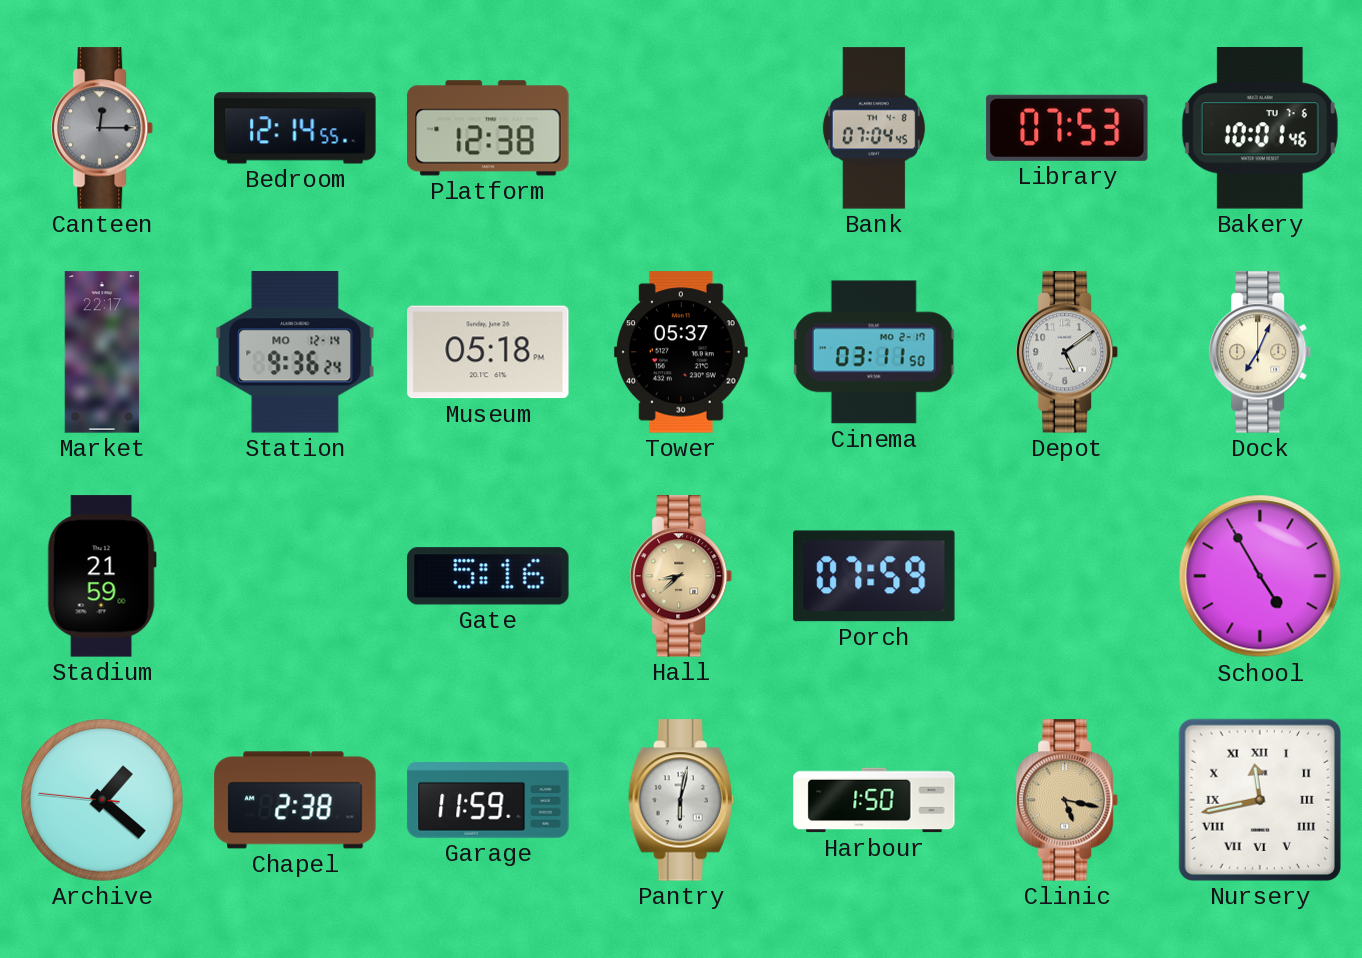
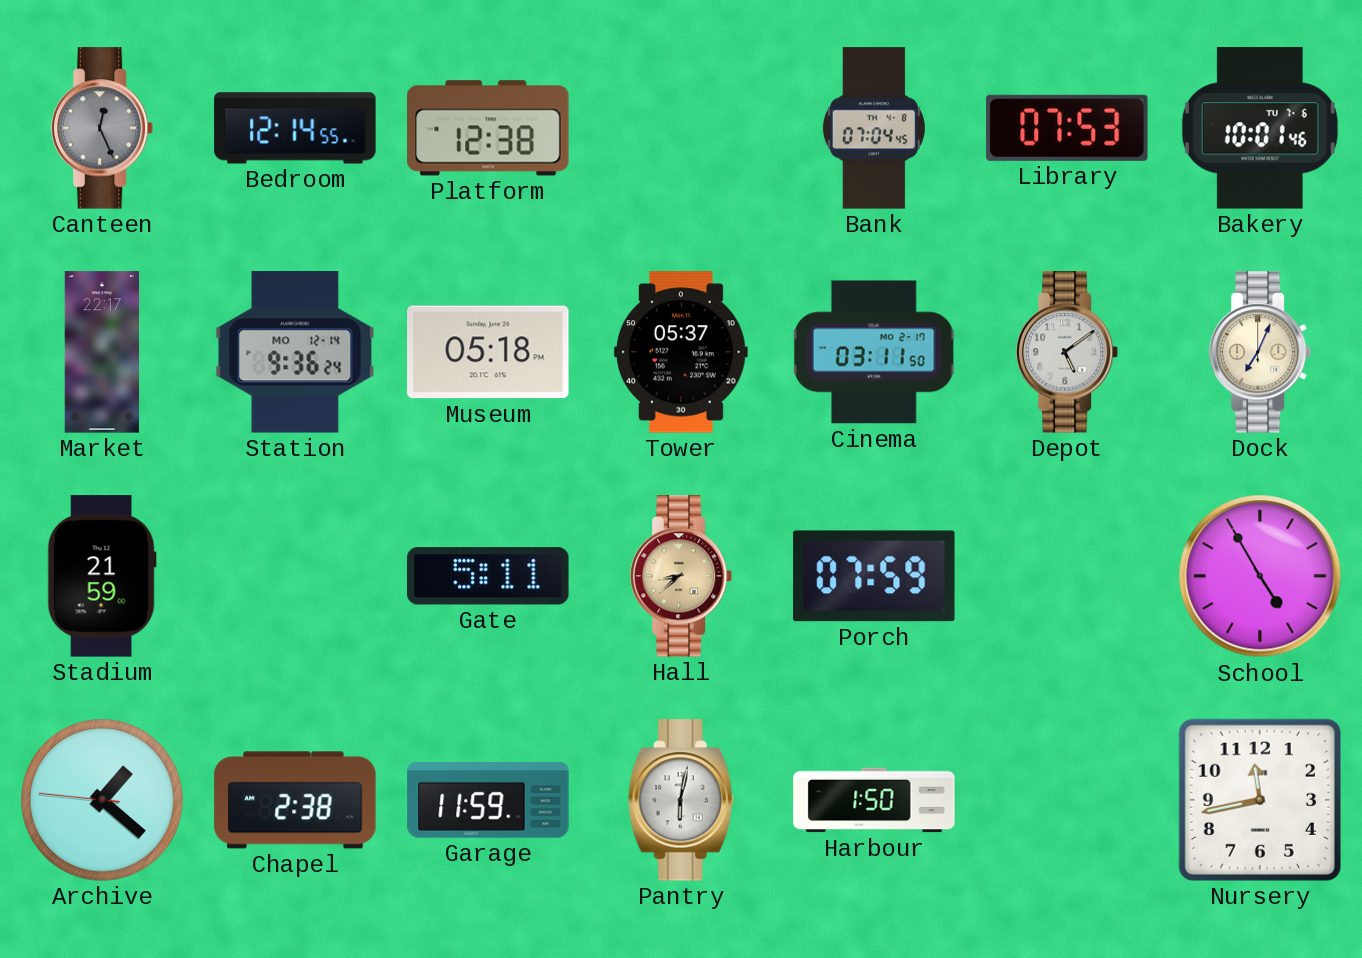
Canteen: 12:15 -> 12:26 (102, 128)
Gate: 5:16 -> 5:11 (488, 576)
Clinic: 5:17 -> none (1067, 800)
Nursery numerals: Roman -> Arabic (1260, 800)
